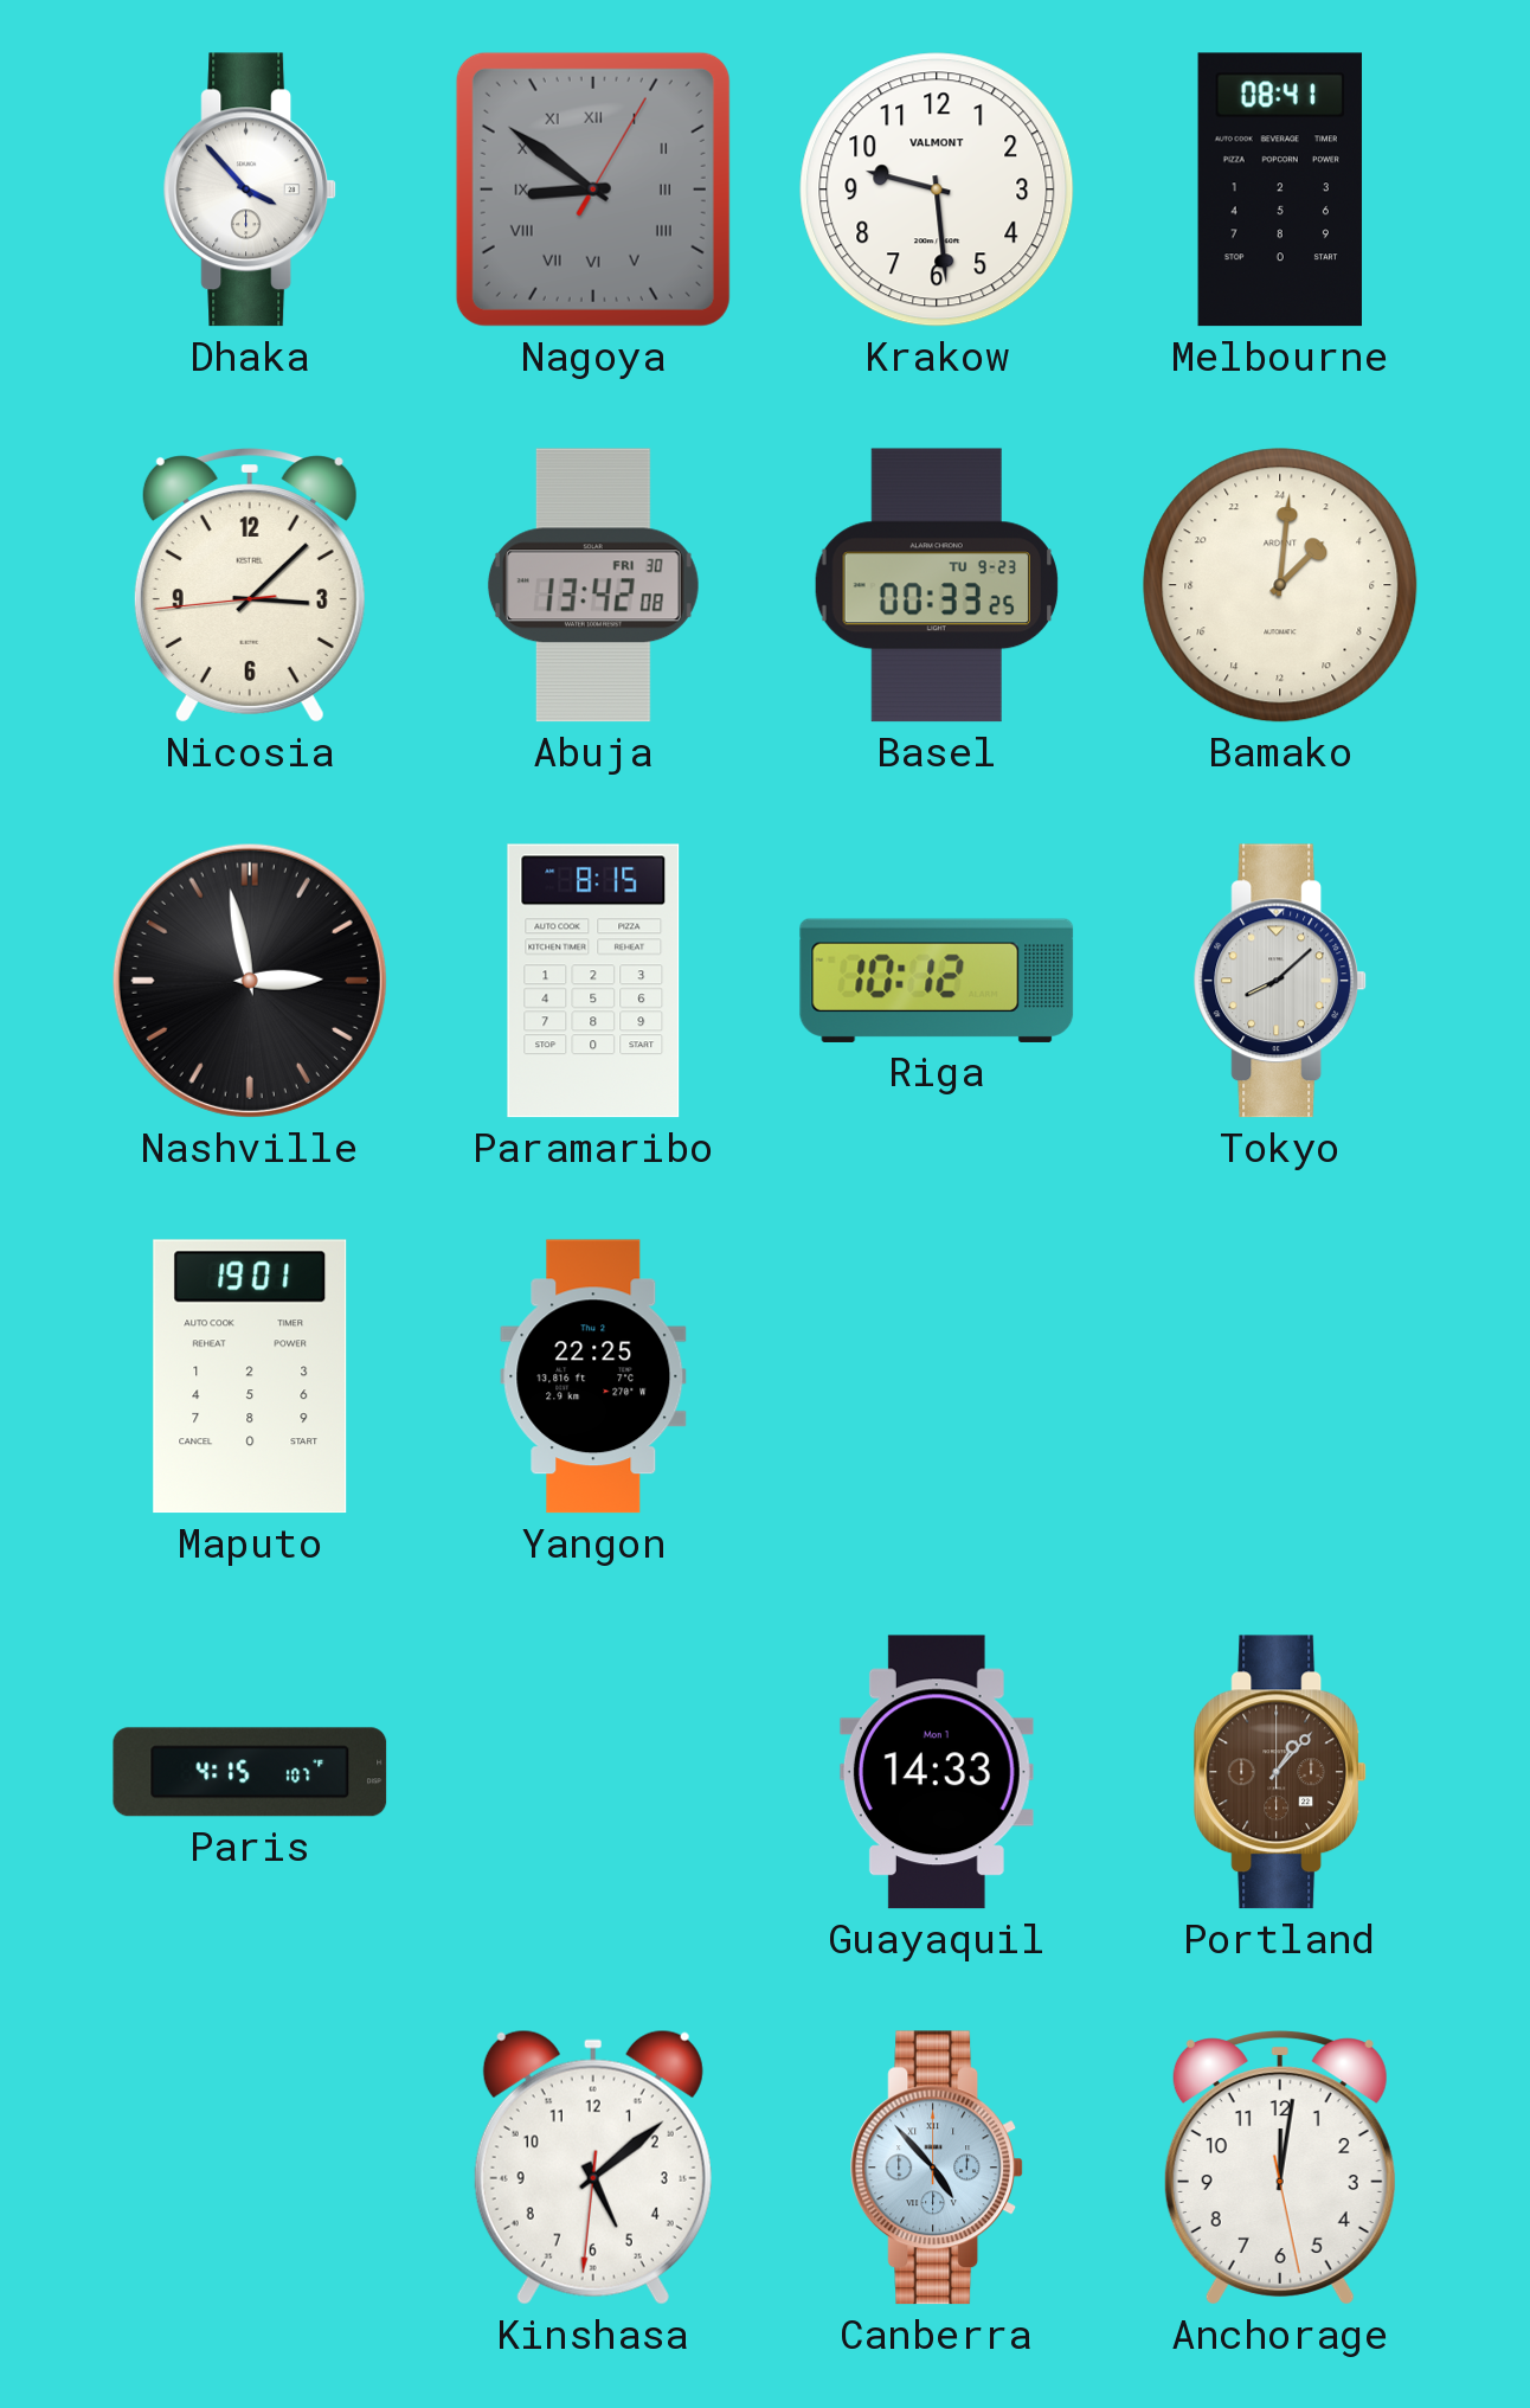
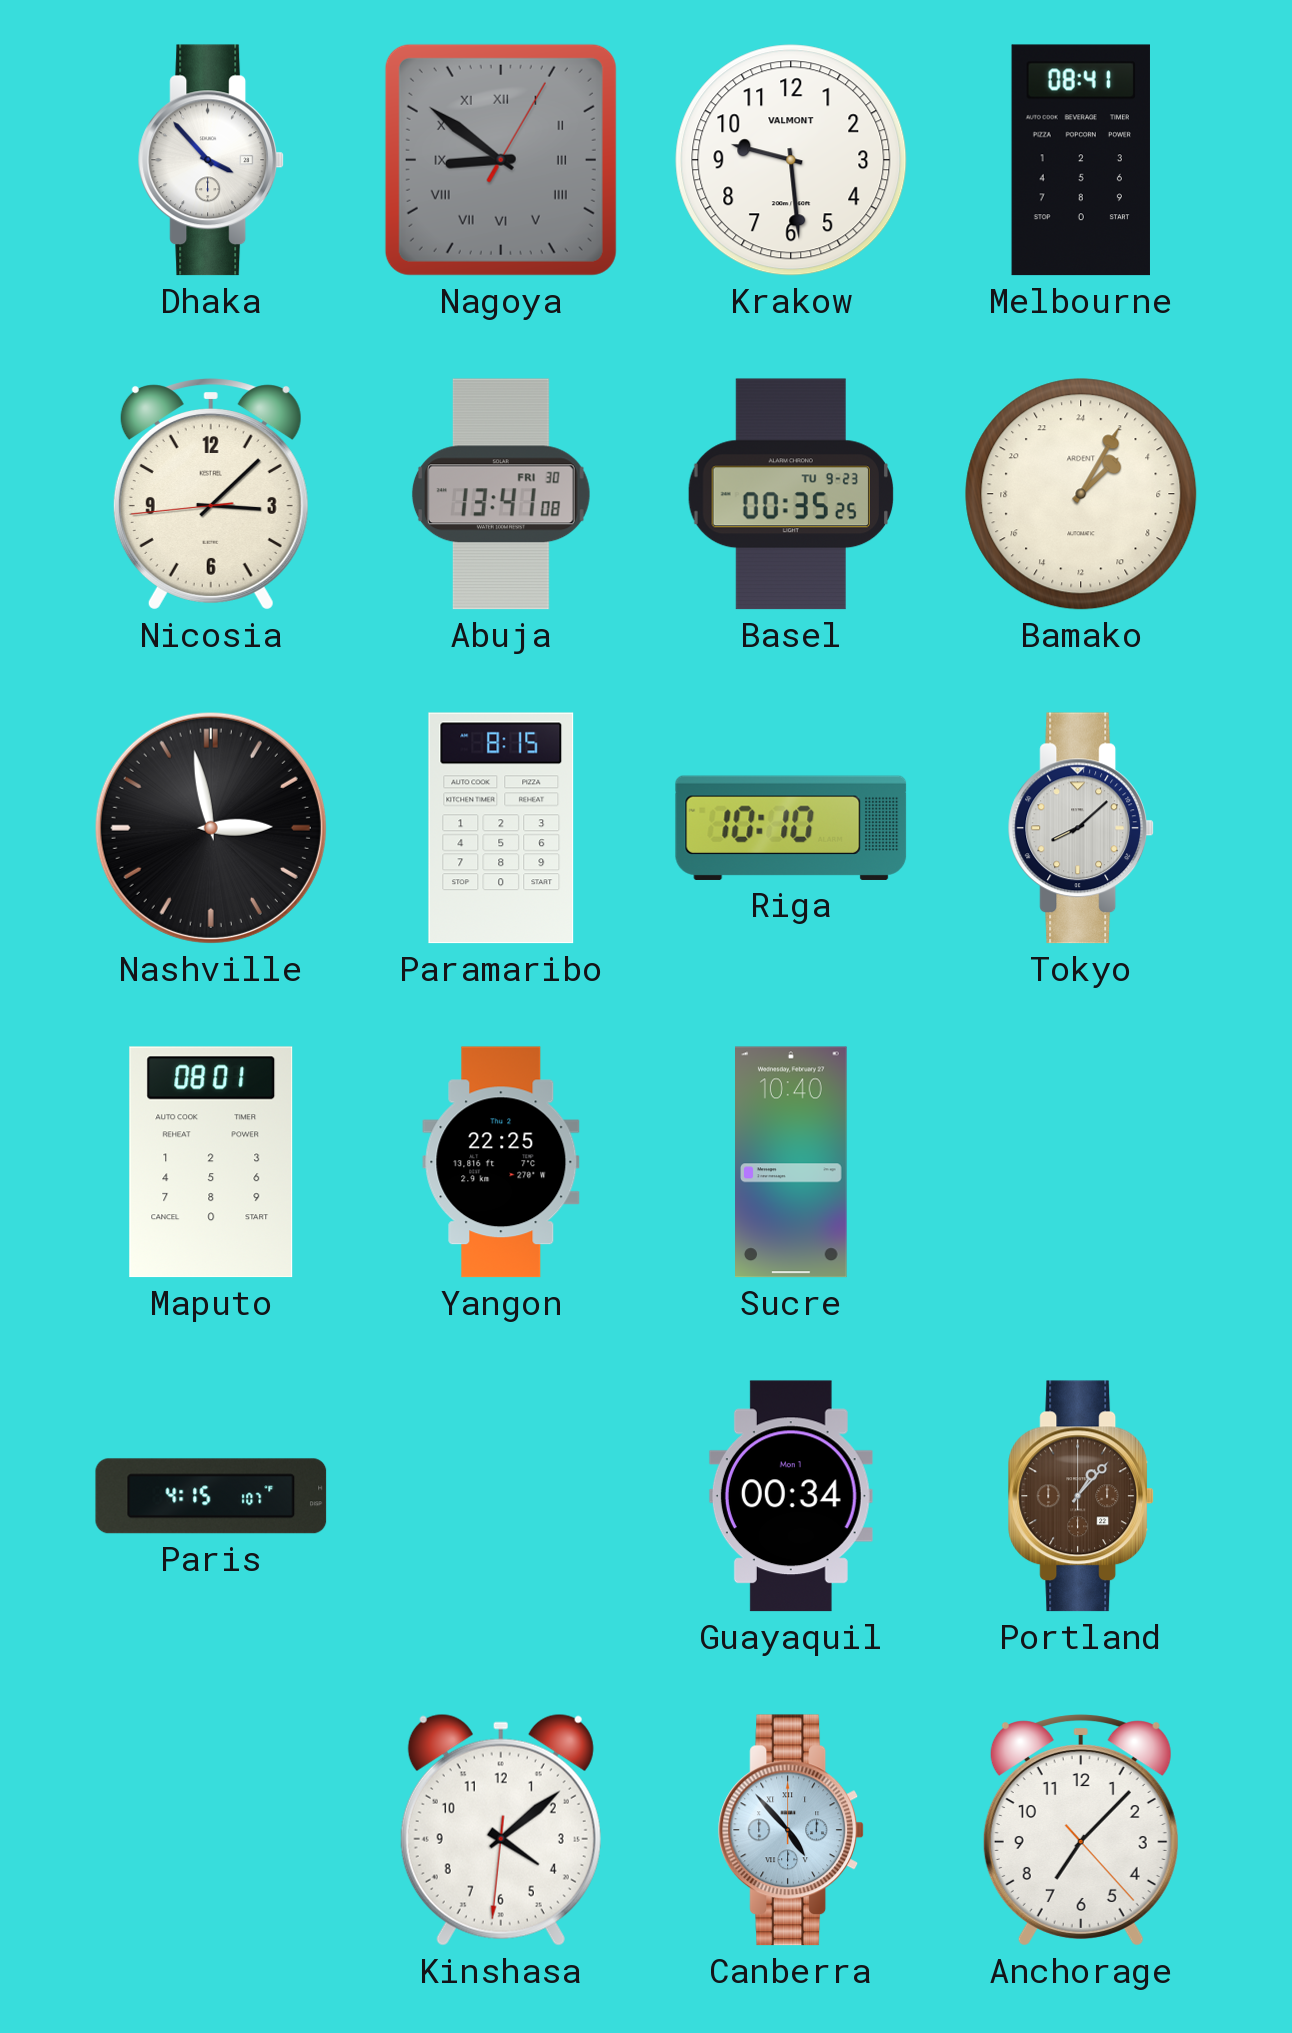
Abuja: 13:42 -> 13:41 (501, 494)
Basel: 00:33 -> 00:35 (791, 494)
Bamako: 3:01 -> 3:05 (1081, 494)
Riga: 10:12 -> 10:10 (791, 828)
Maputo: 19:01 -> 08:01 (211, 1162)
Sucre: none -> 10:40 (792, 1162)
Guayaquil: 14:33 -> 00:34 (791, 1496)
Kinshasa: 5:08 -> 4:08 (501, 1830)
Anchorage: 12:01 -> 7:07 (1081, 1830)
